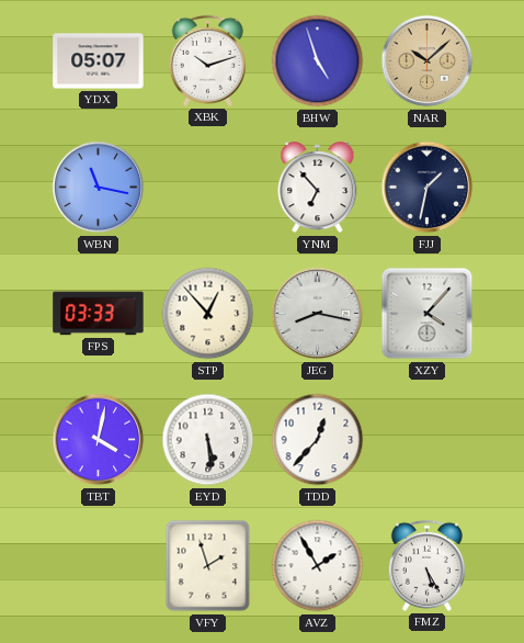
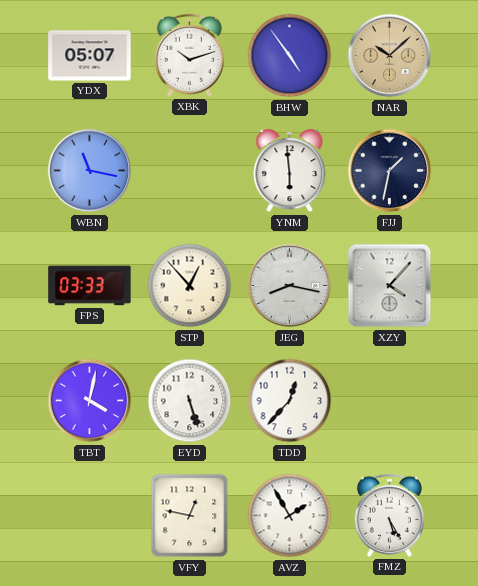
BHW: 4:57 -> 4:54 (290, 56)
YNM: 6:53 -> 5:59 (290, 171)
EYD: 5:29 -> 5:27 (190, 401)
VFY: 1:57 -> 12:47 (190, 516)
